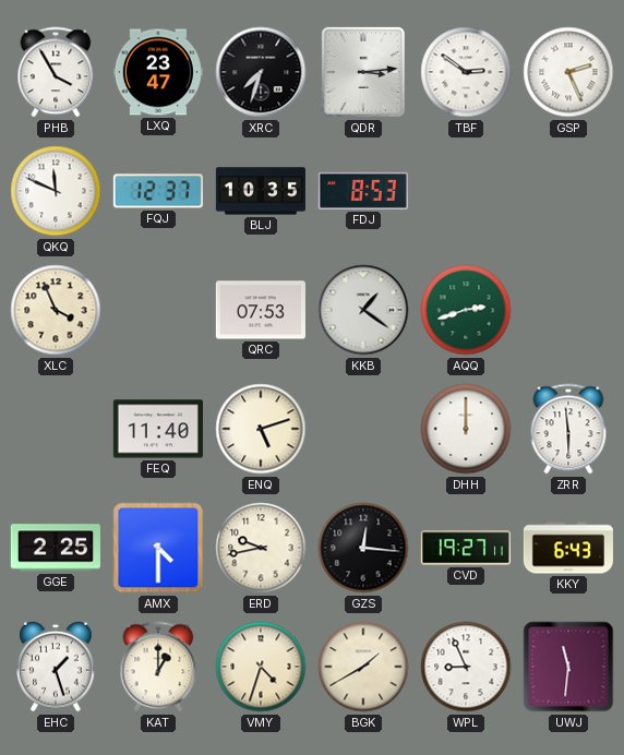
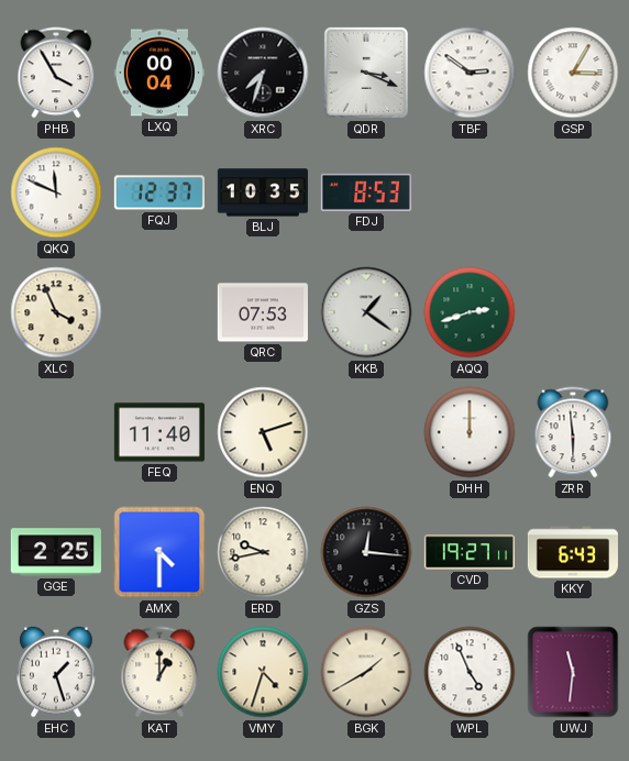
LXQ: 23:47 -> 00:04 (159, 73)
QDR: 3:14 -> 3:19 (366, 73)
GSP: 2:26 -> 3:05 (573, 73)
WPL: 8:56 -> 4:56 (470, 672)
